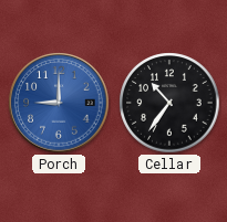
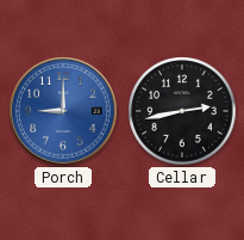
Cellar: 10:36 -> 2:43 (182, 111)
